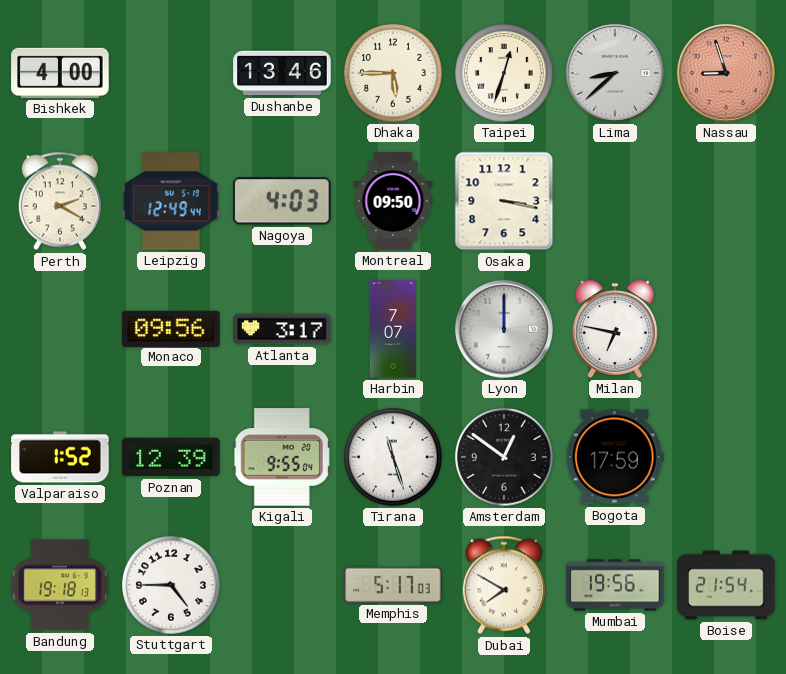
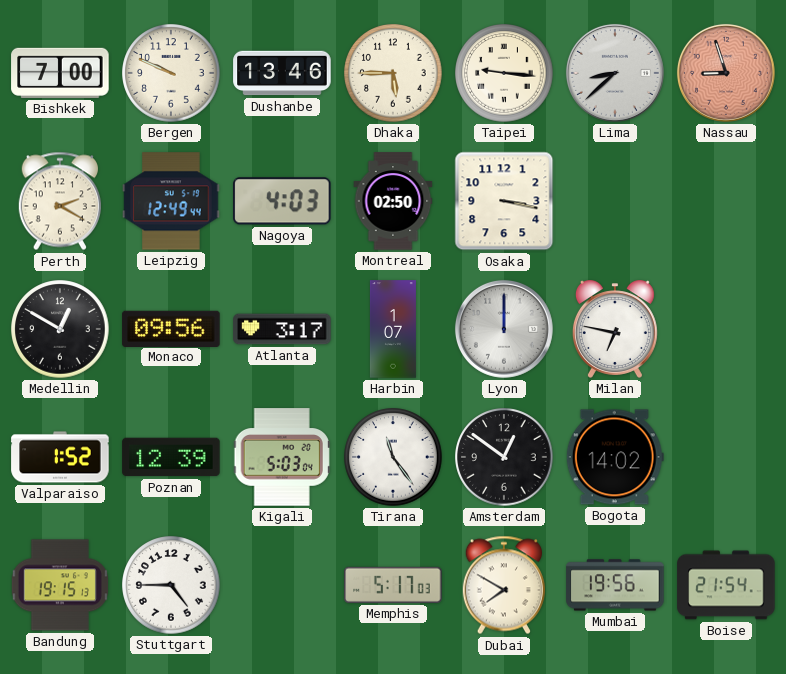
Bishkek: 4:00 -> 7:00 (60, 73)
Bergen: none -> 9:49 (171, 73)
Taipei: 12:33 -> 9:16 (504, 73)
Montreal: 09:50 -> 02:50 (393, 201)
Medellin: none -> 12:50 (60, 329)
Harbin: 7:07 -> 1:07 (393, 329)
Kigali: 9:55 -> 5:03 (282, 457)
Tirana: 11:27 -> 11:24 (393, 457)
Bogota: 17:59 -> 14:02 (615, 457)
Bandung: 19:18 -> 19:15 (60, 585)
